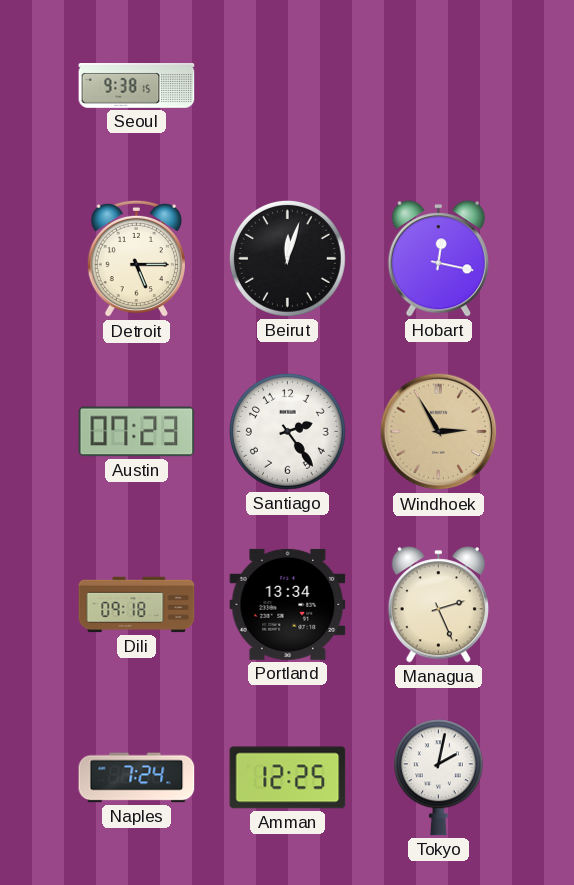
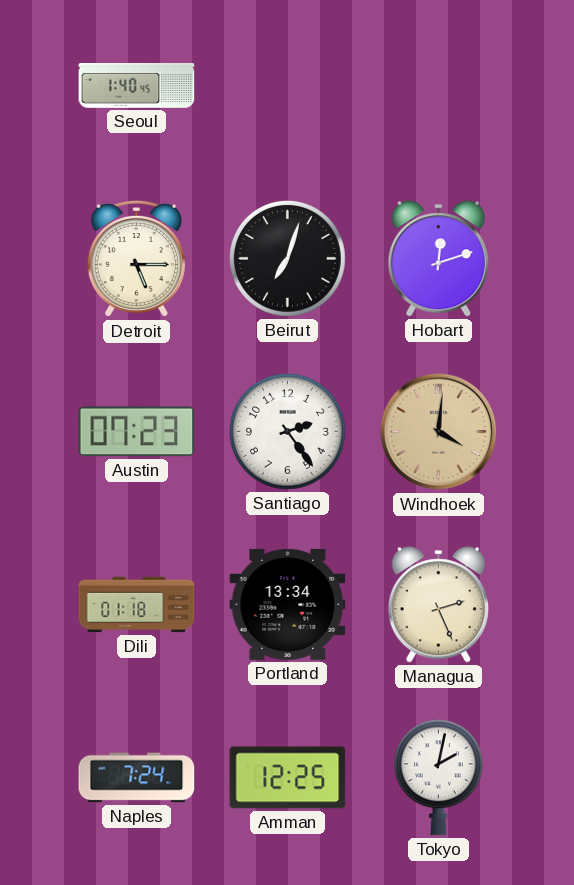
Seoul: 9:38 -> 1:40 (137, 86)
Beirut: 12:03 -> 7:03 (287, 258)
Hobart: 12:17 -> 12:12 (438, 259)
Windhoek: 2:55 -> 4:01 (439, 432)
Dili: 09:18 -> 01:18 (137, 605)
